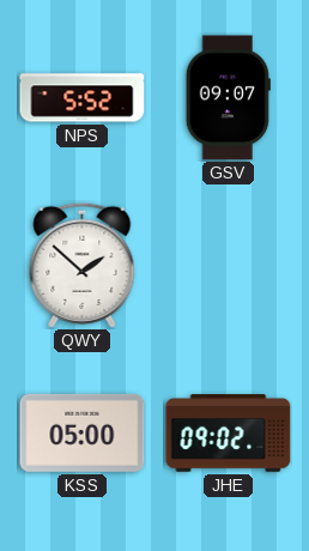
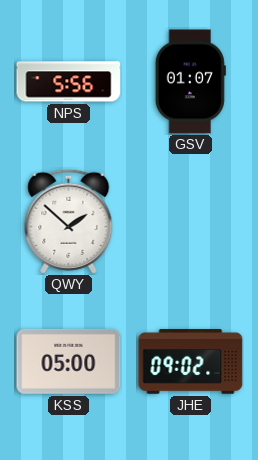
NPS: 5:52 -> 5:56 (69, 82)
GSV: 09:07 -> 01:07 (190, 82)
